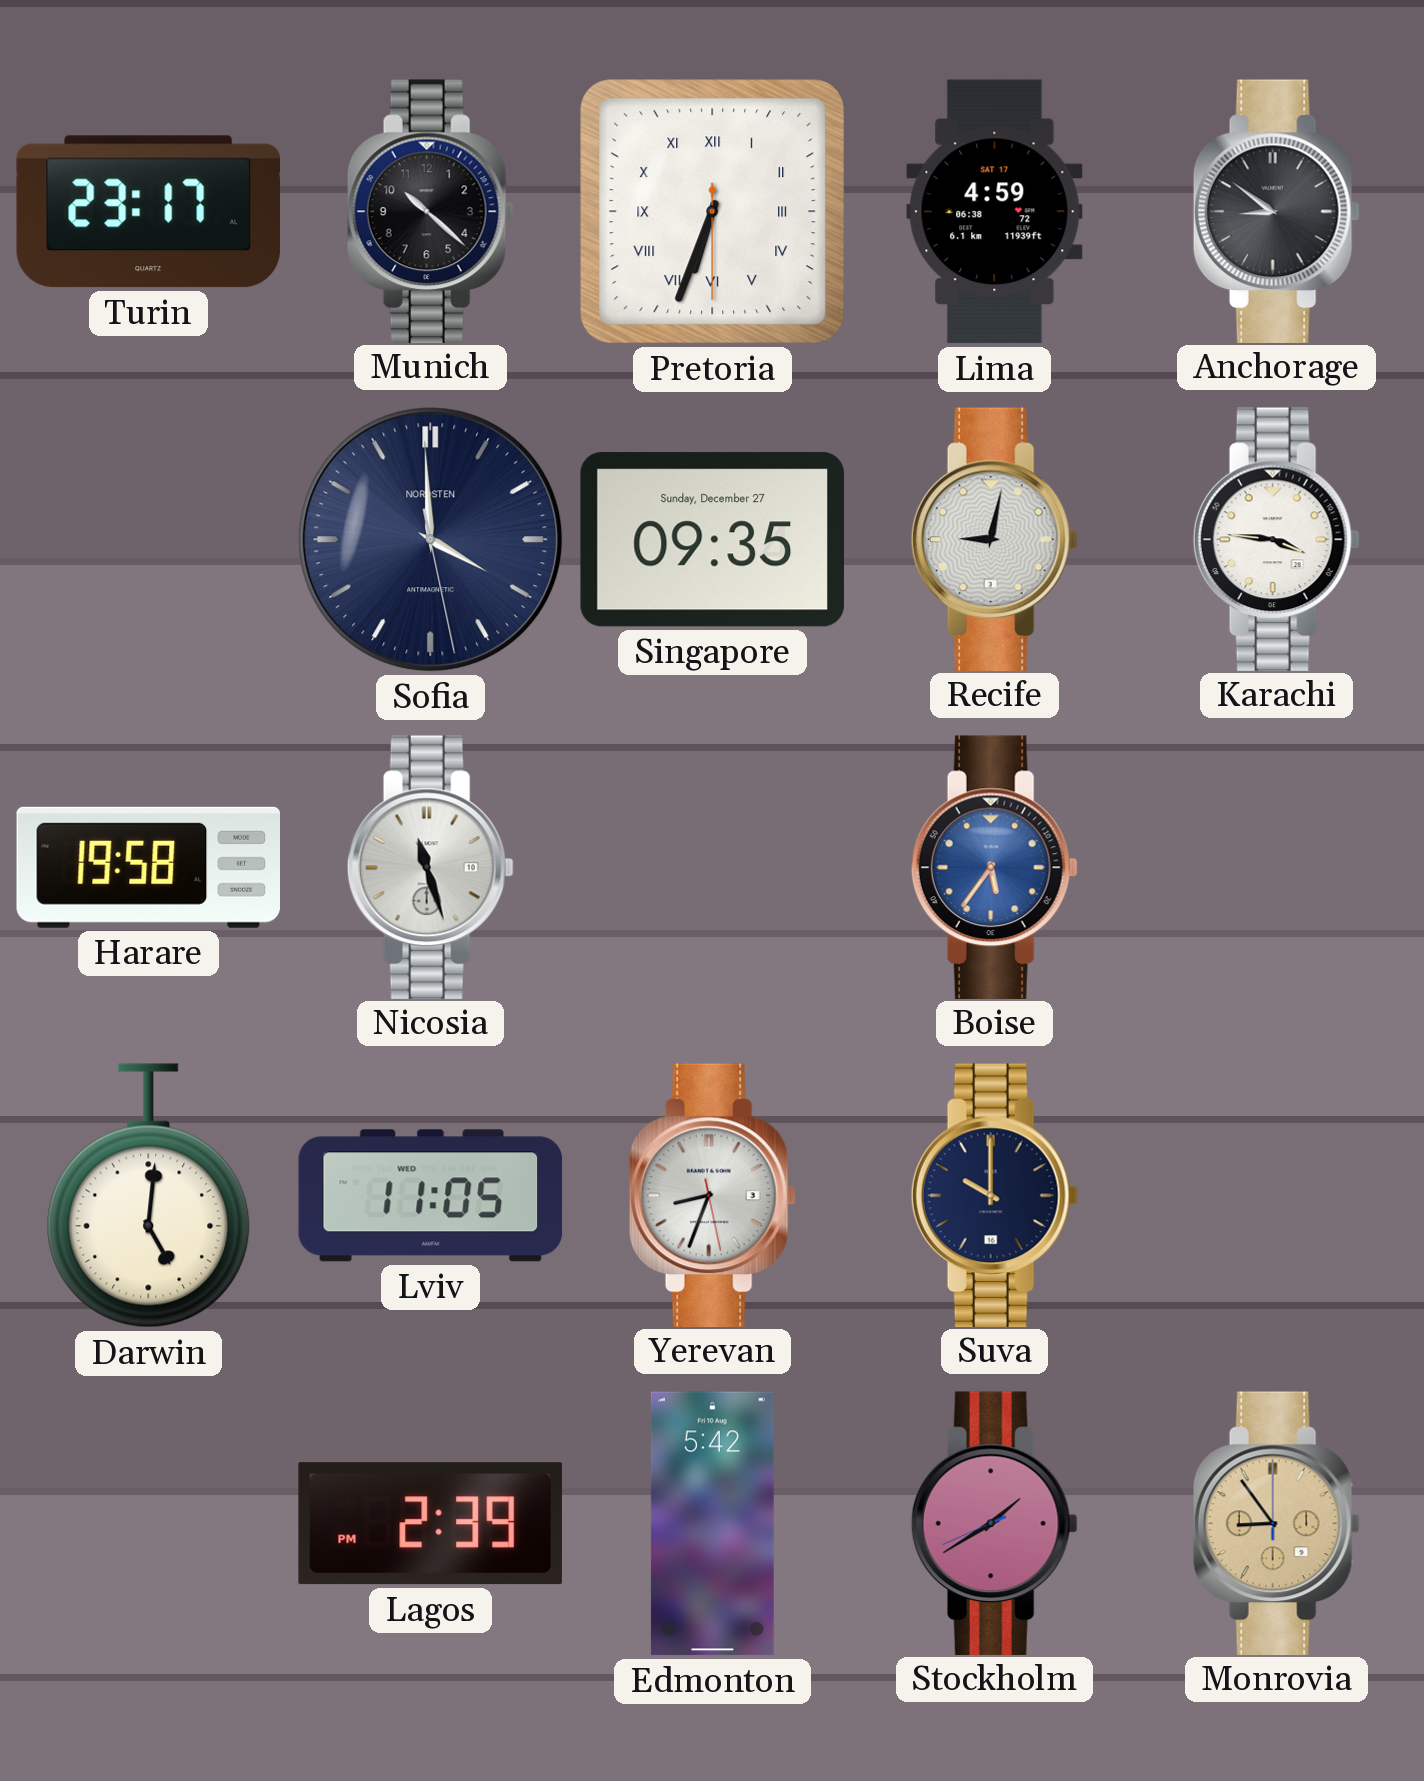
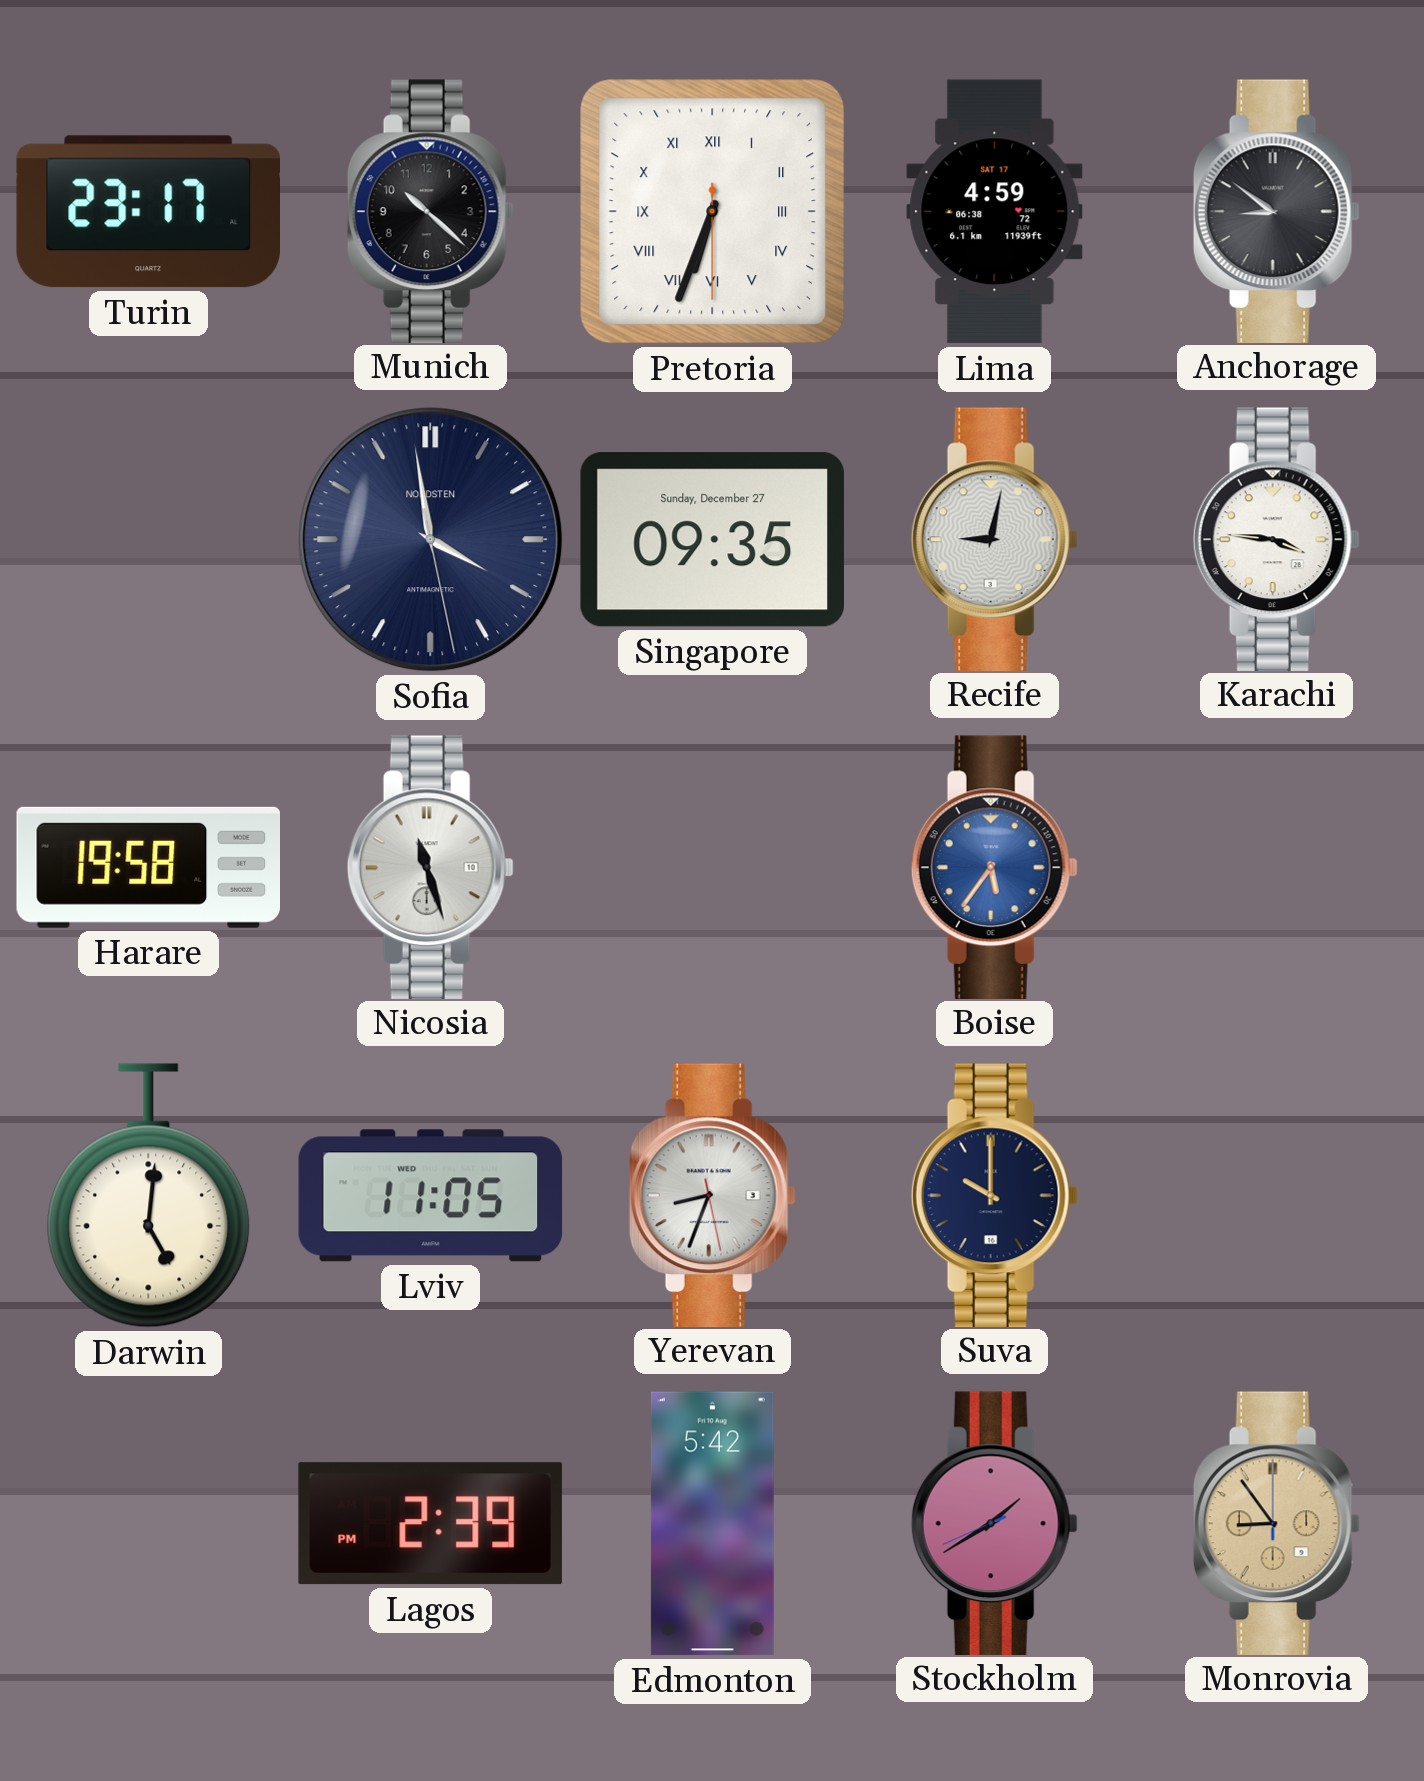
Sofia: 3:59 -> 3:58 (431, 540)
